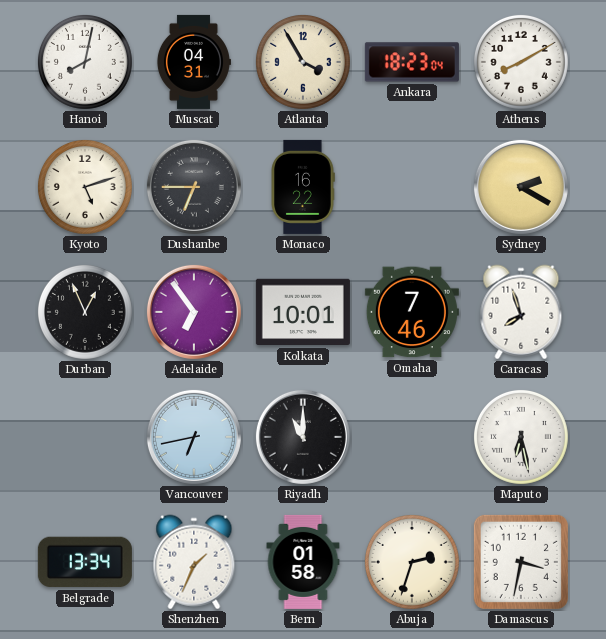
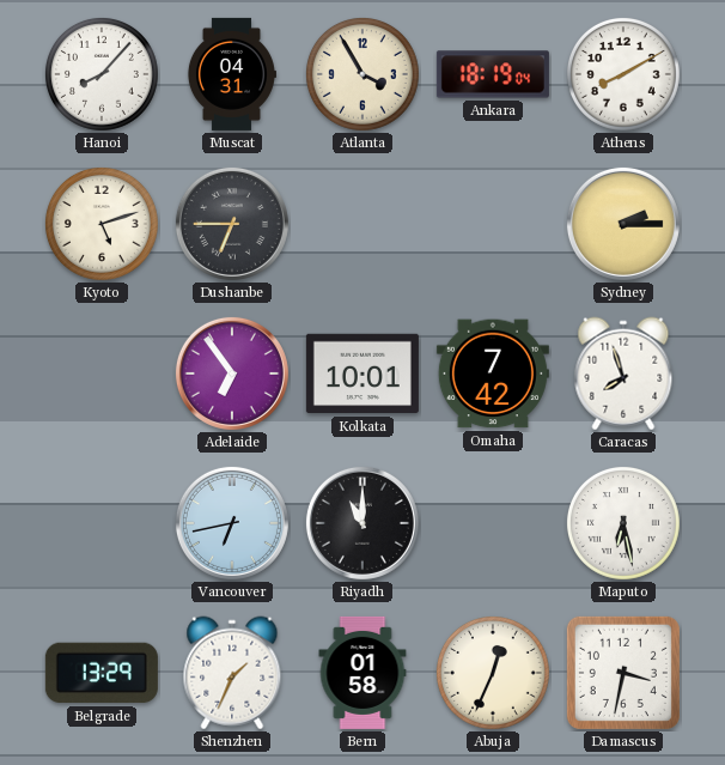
Hanoi: 8:02 -> 8:07 (102, 74)
Ankara: 18:23 -> 18:19 (493, 74)
Monaco: 16:22 -> none (303, 187)
Sydney: 2:20 -> 2:15 (623, 224)
Durban: 12:56 -> none (85, 312)
Omaha: 7:46 -> 7:42 (493, 374)
Belgrade: 13:34 -> 13:29 (102, 673)
Abuja: 2:33 -> 12:34 (493, 673)
